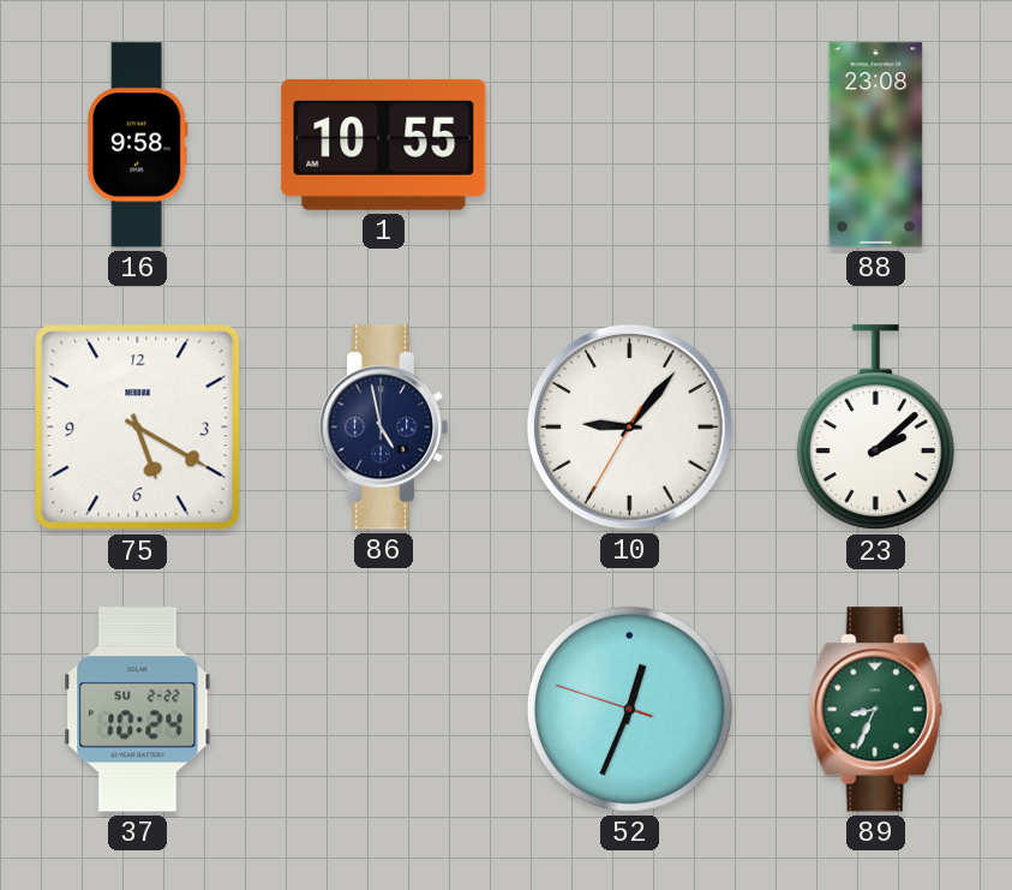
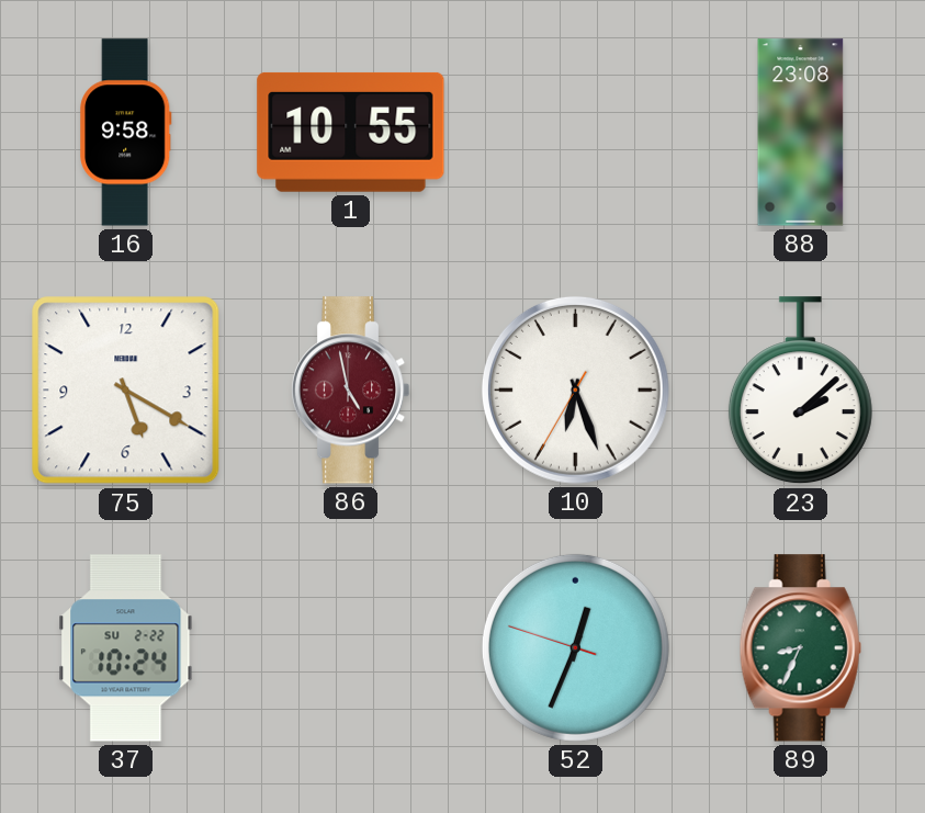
86 dial: navy -> burgundy (350, 391)
10: 9:06 -> 6:26 (575, 389)
